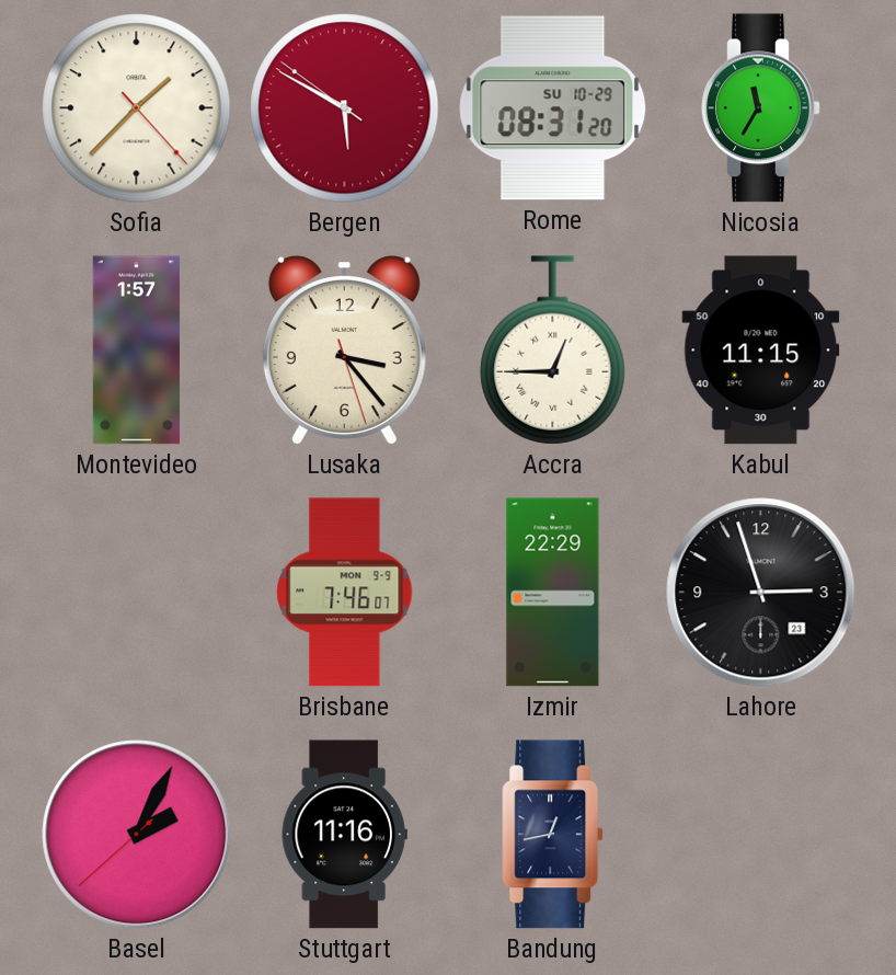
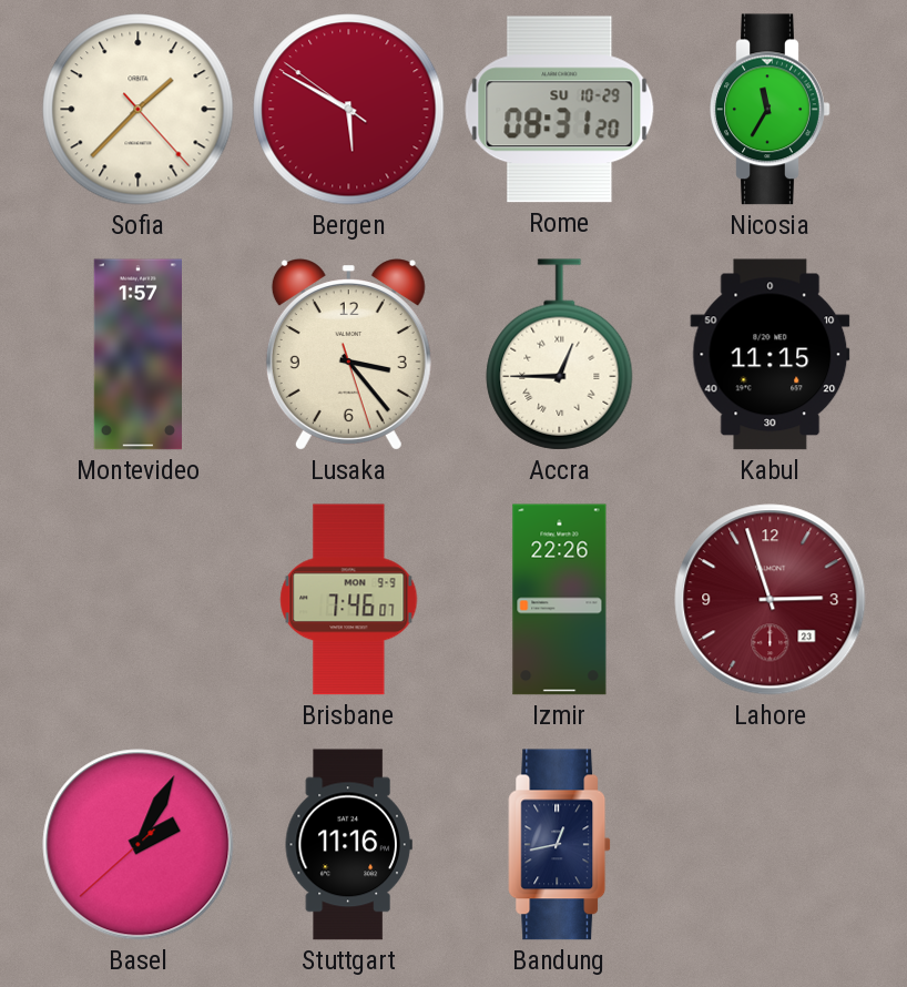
Izmir: 22:29 -> 22:26 (560, 600)
Lahore dial: black -> burgundy (771, 600)
